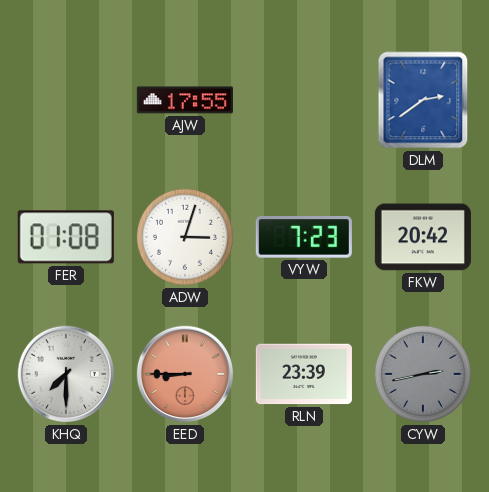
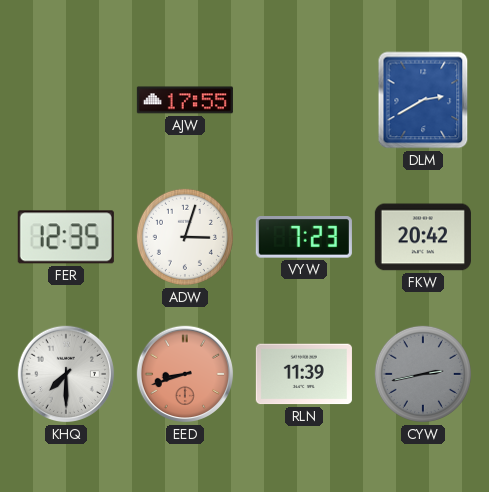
DLM: 2:39 -> 2:40 (423, 100)
FER: 01:08 -> 12:35 (66, 237)
EED: 8:45 -> 8:42 (185, 374)
RLN: 23:39 -> 11:39 (304, 374)
